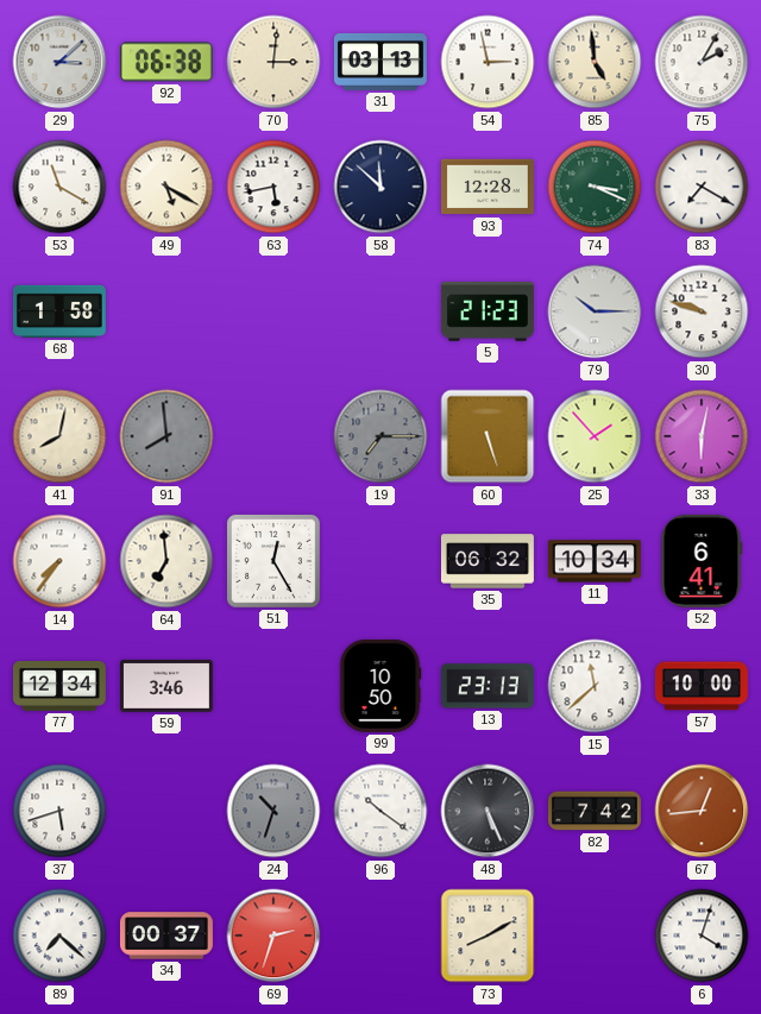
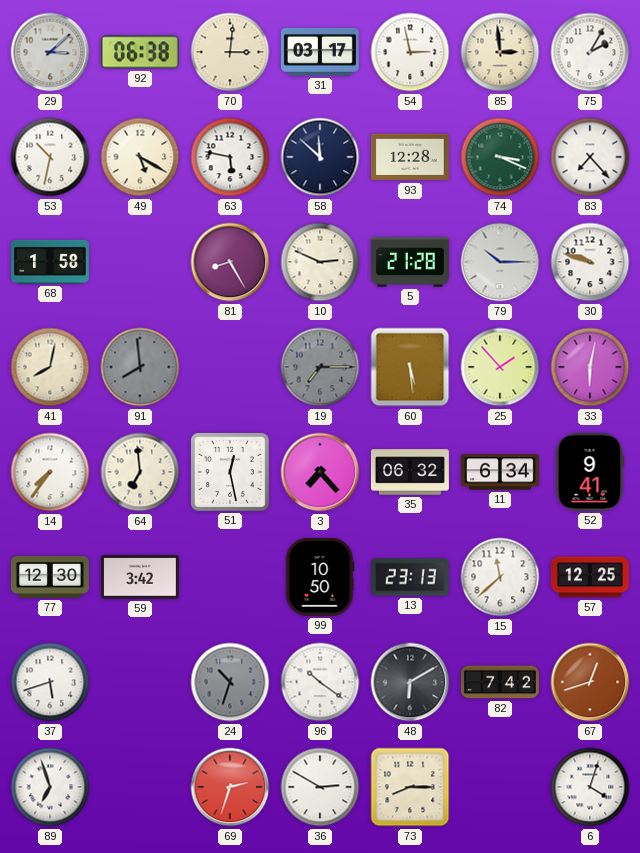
31: 03:13 -> 03:17 (320, 52)
85: 4:59 -> 2:59 (500, 52)
53: 11:20 -> 10:32 (50, 157)
63: 5:43 -> 5:47 (230, 157)
83: 7:20 -> 7:23 (590, 157)
81: none -> 8:25 (230, 262)
10: none -> 2:49 (320, 262)
5: 21:23 -> 21:28 (410, 263)
60: 5:27 -> 5:29 (410, 367)
51: 12:25 -> 12:28 (230, 472)
3: none -> 7:23 (320, 472)
11: 10:34 -> 6:34 (500, 472)
52: 6:41 -> 9:41 (590, 472)
77: 12:34 -> 12:30 (50, 578)
59: 3:46 -> 3:42 (140, 577)
57: 10:00 -> 12:25 (590, 577)
48: 5:26 -> 6:10 (410, 682)
67: 12:44 -> 12:42 (590, 682)
89: 7:22 -> 6:57 (50, 787)
34: 00:37 -> none (166, 936)
36: none -> 2:50 (320, 787)
73: 8:10 -> 8:15 (410, 787)
